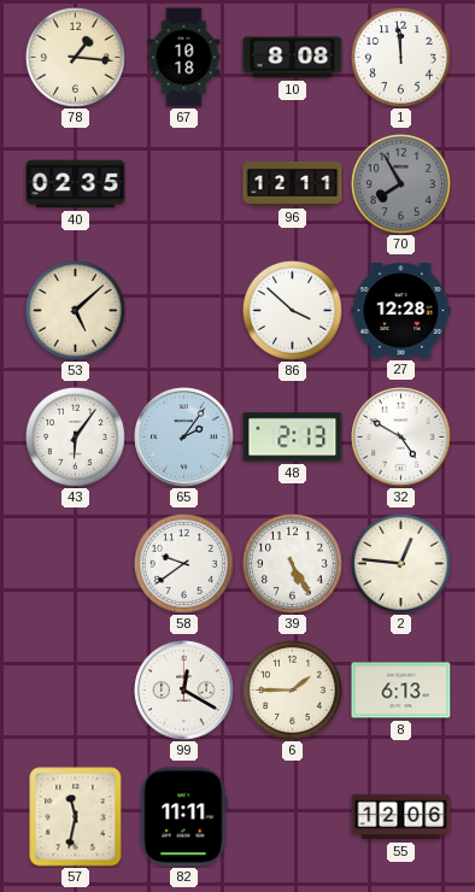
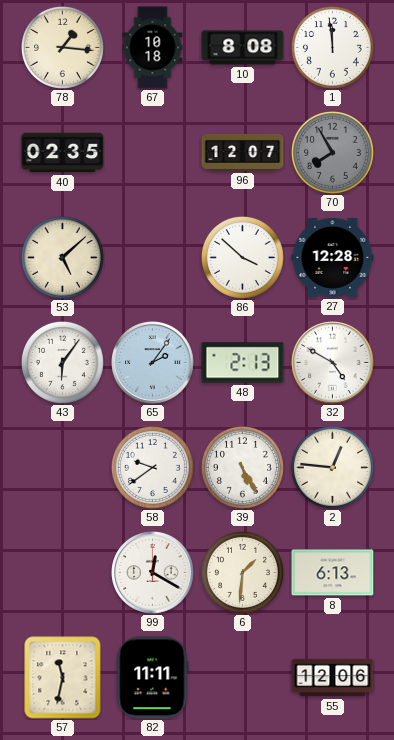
96: 12:11 -> 12:07 (243, 152)
6: 1:45 -> 1:31 (242, 572)
